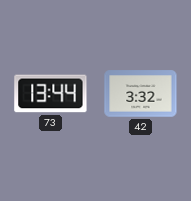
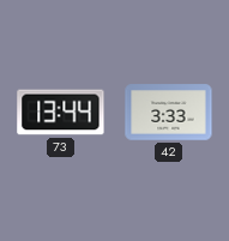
42: 3:32 -> 3:33 (169, 113)
